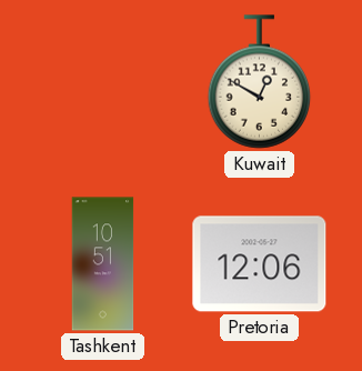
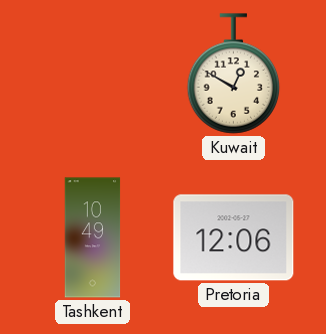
Tashkent: 10:51 -> 10:49 (93, 238)
